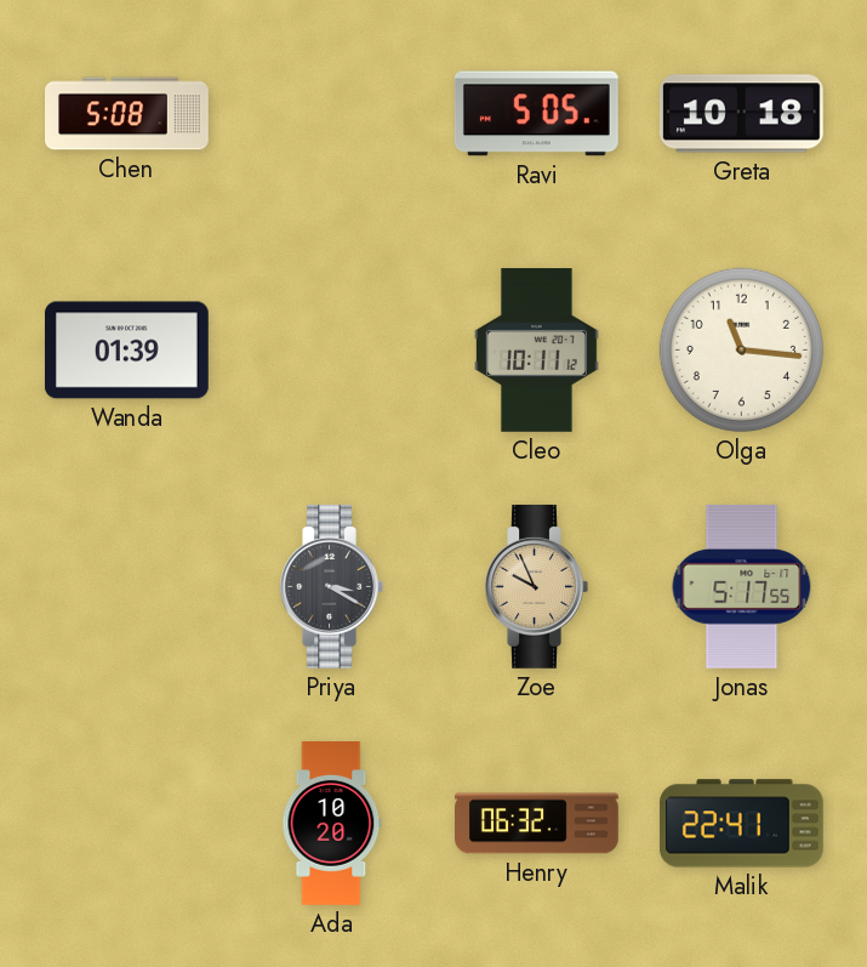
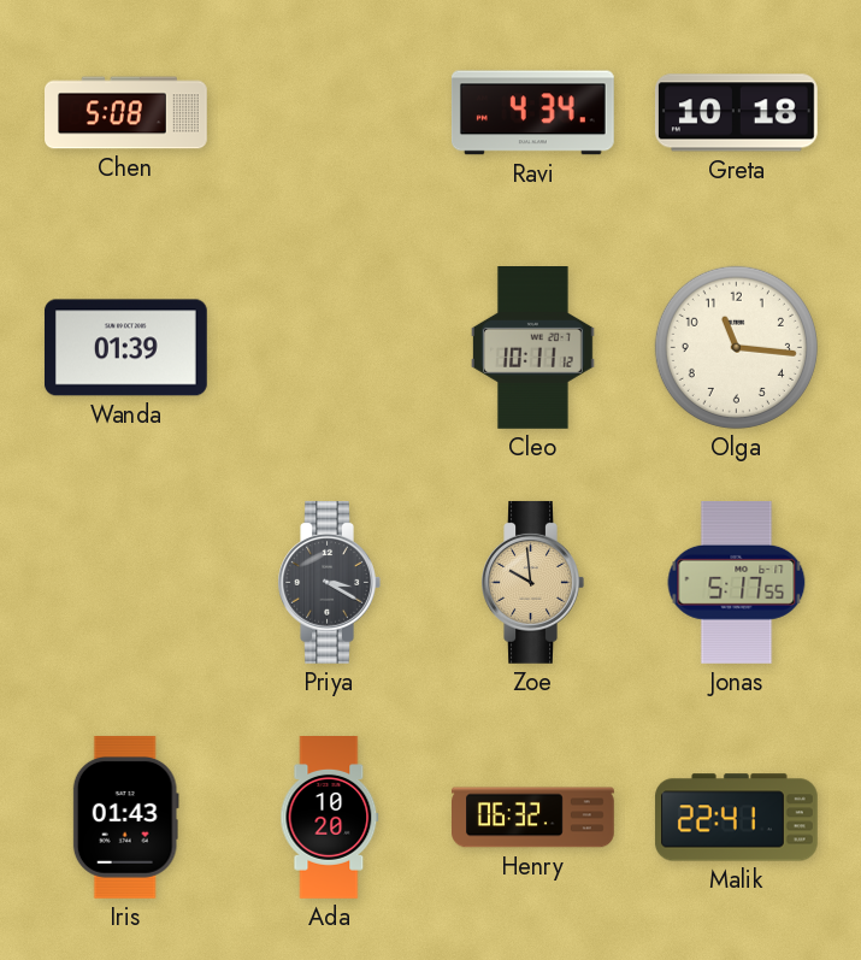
Ravi: 5:05 -> 4:34 (532, 113)
Zoe: 9:56 -> 9:59 (532, 582)
Iris: none -> 01:43 (125, 817)
